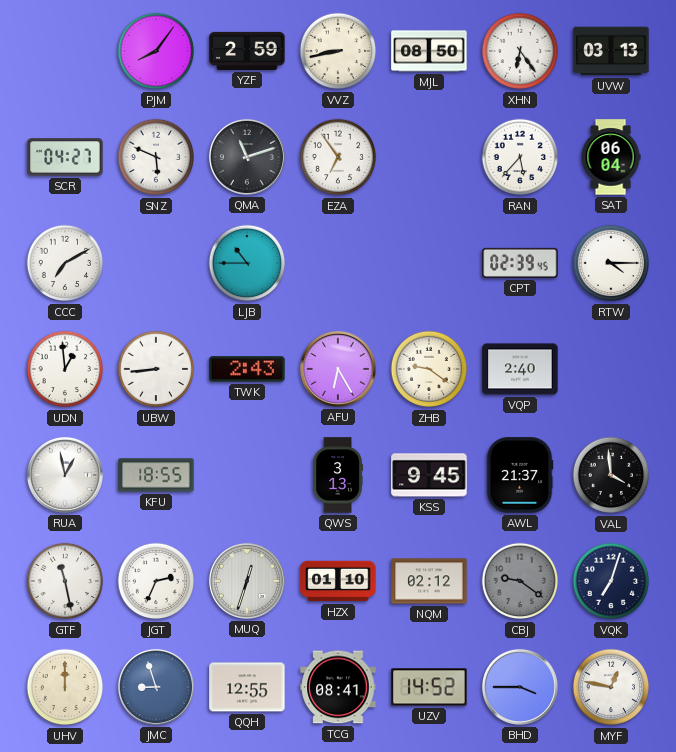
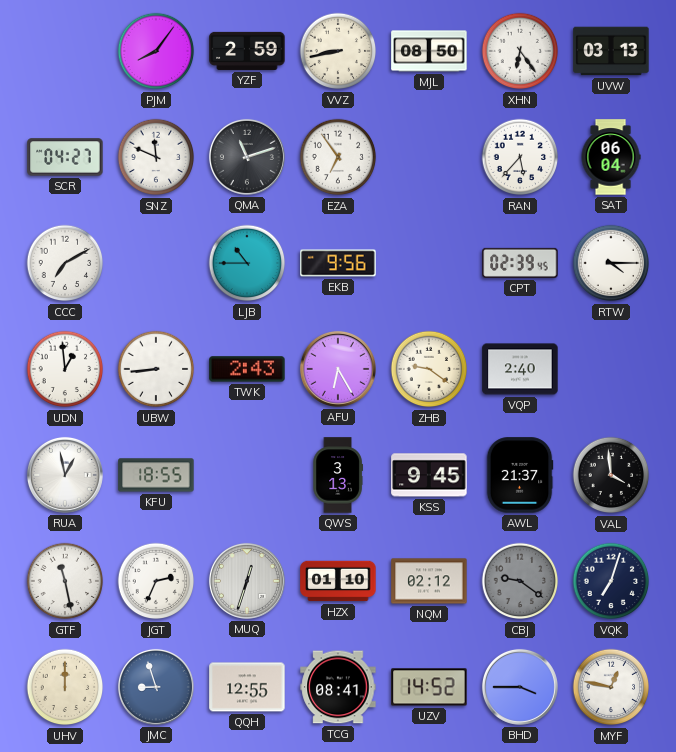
SNZ: 5:49 -> 11:49 (156, 157)
EKB: none -> 9:56 (338, 263)
